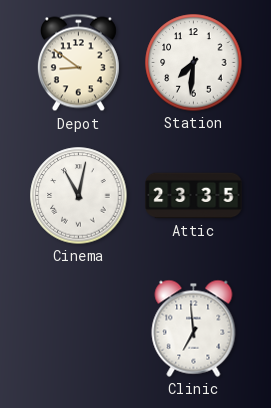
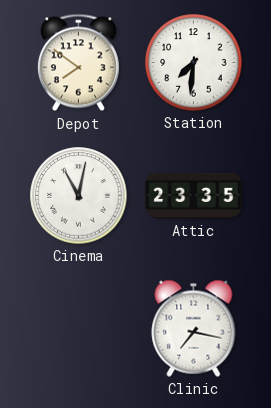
Depot: 8:51 -> 7:51 (78, 63)
Clinic: 6:59 -> 7:17 (194, 328)
